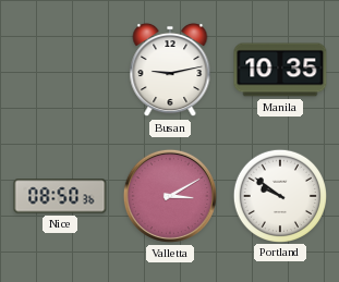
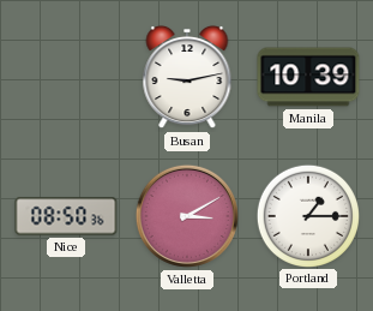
Manila: 10:35 -> 10:39 (308, 77)
Portland: 9:51 -> 1:15 (307, 215)
